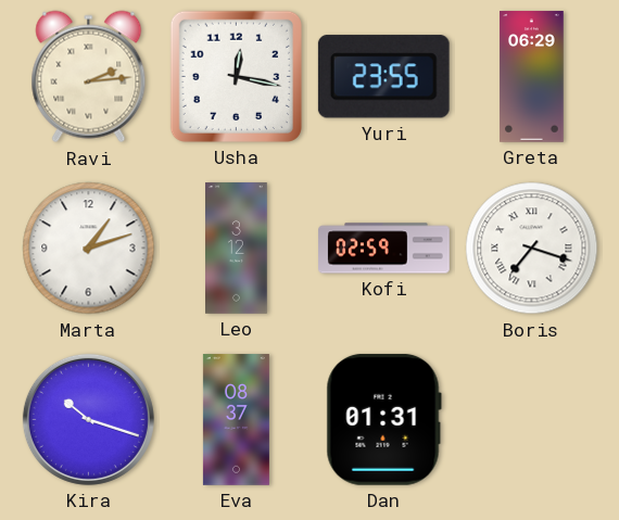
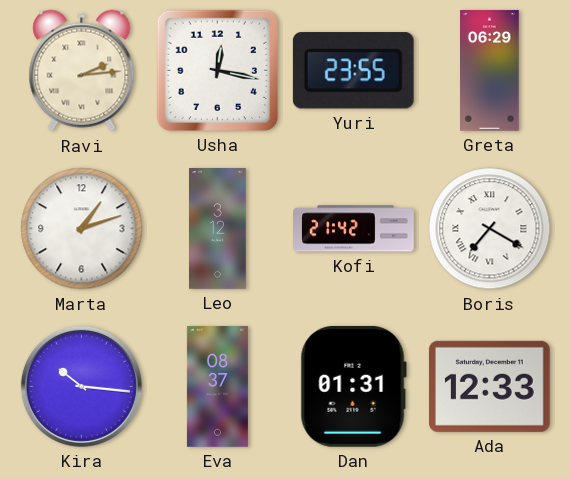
Kofi: 02:59 -> 21:42 (354, 229)
Boris: 7:18 -> 7:20 (490, 229)
Kira: 10:18 -> 10:16 (81, 386)
Ada: none -> 12:33 (489, 386)
